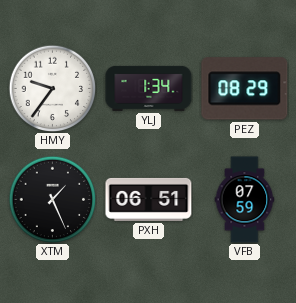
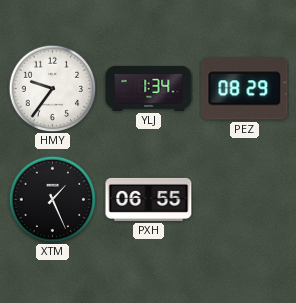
PXH: 06:51 -> 06:55 (149, 199)
VFB: 07:59 -> none (245, 200)
